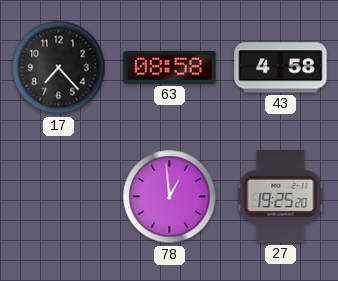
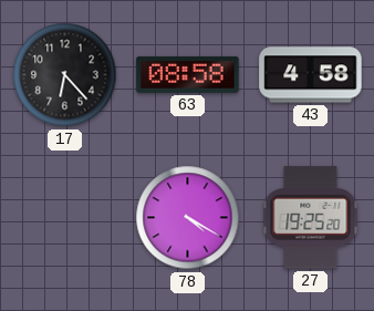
17: 7:23 -> 6:23 (65, 75)
78: 12:59 -> 4:20 (188, 218)
